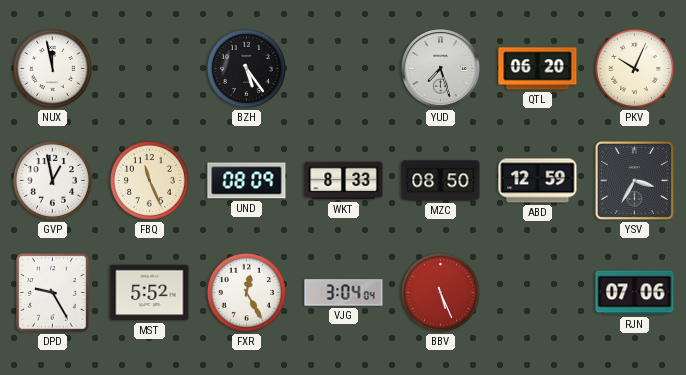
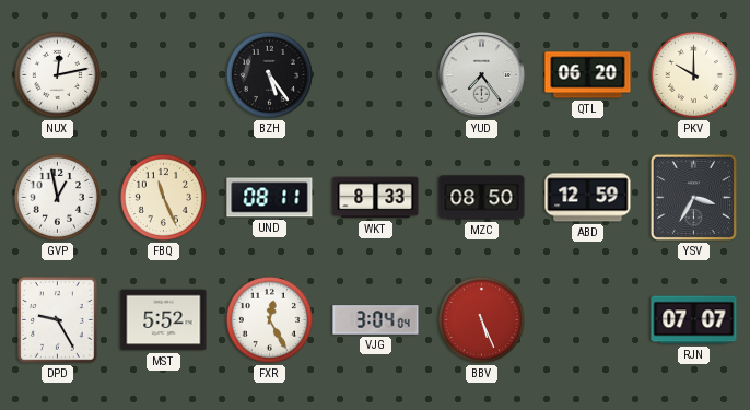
NUX: 11:58 -> 12:13 (57, 74)
YUD: 7:27 -> 7:24 (482, 75)
PKV: 10:04 -> 10:00 (693, 74)
UND: 08:09 -> 08:11 (270, 198)
RJN: 07:06 -> 07:07 (694, 320)
